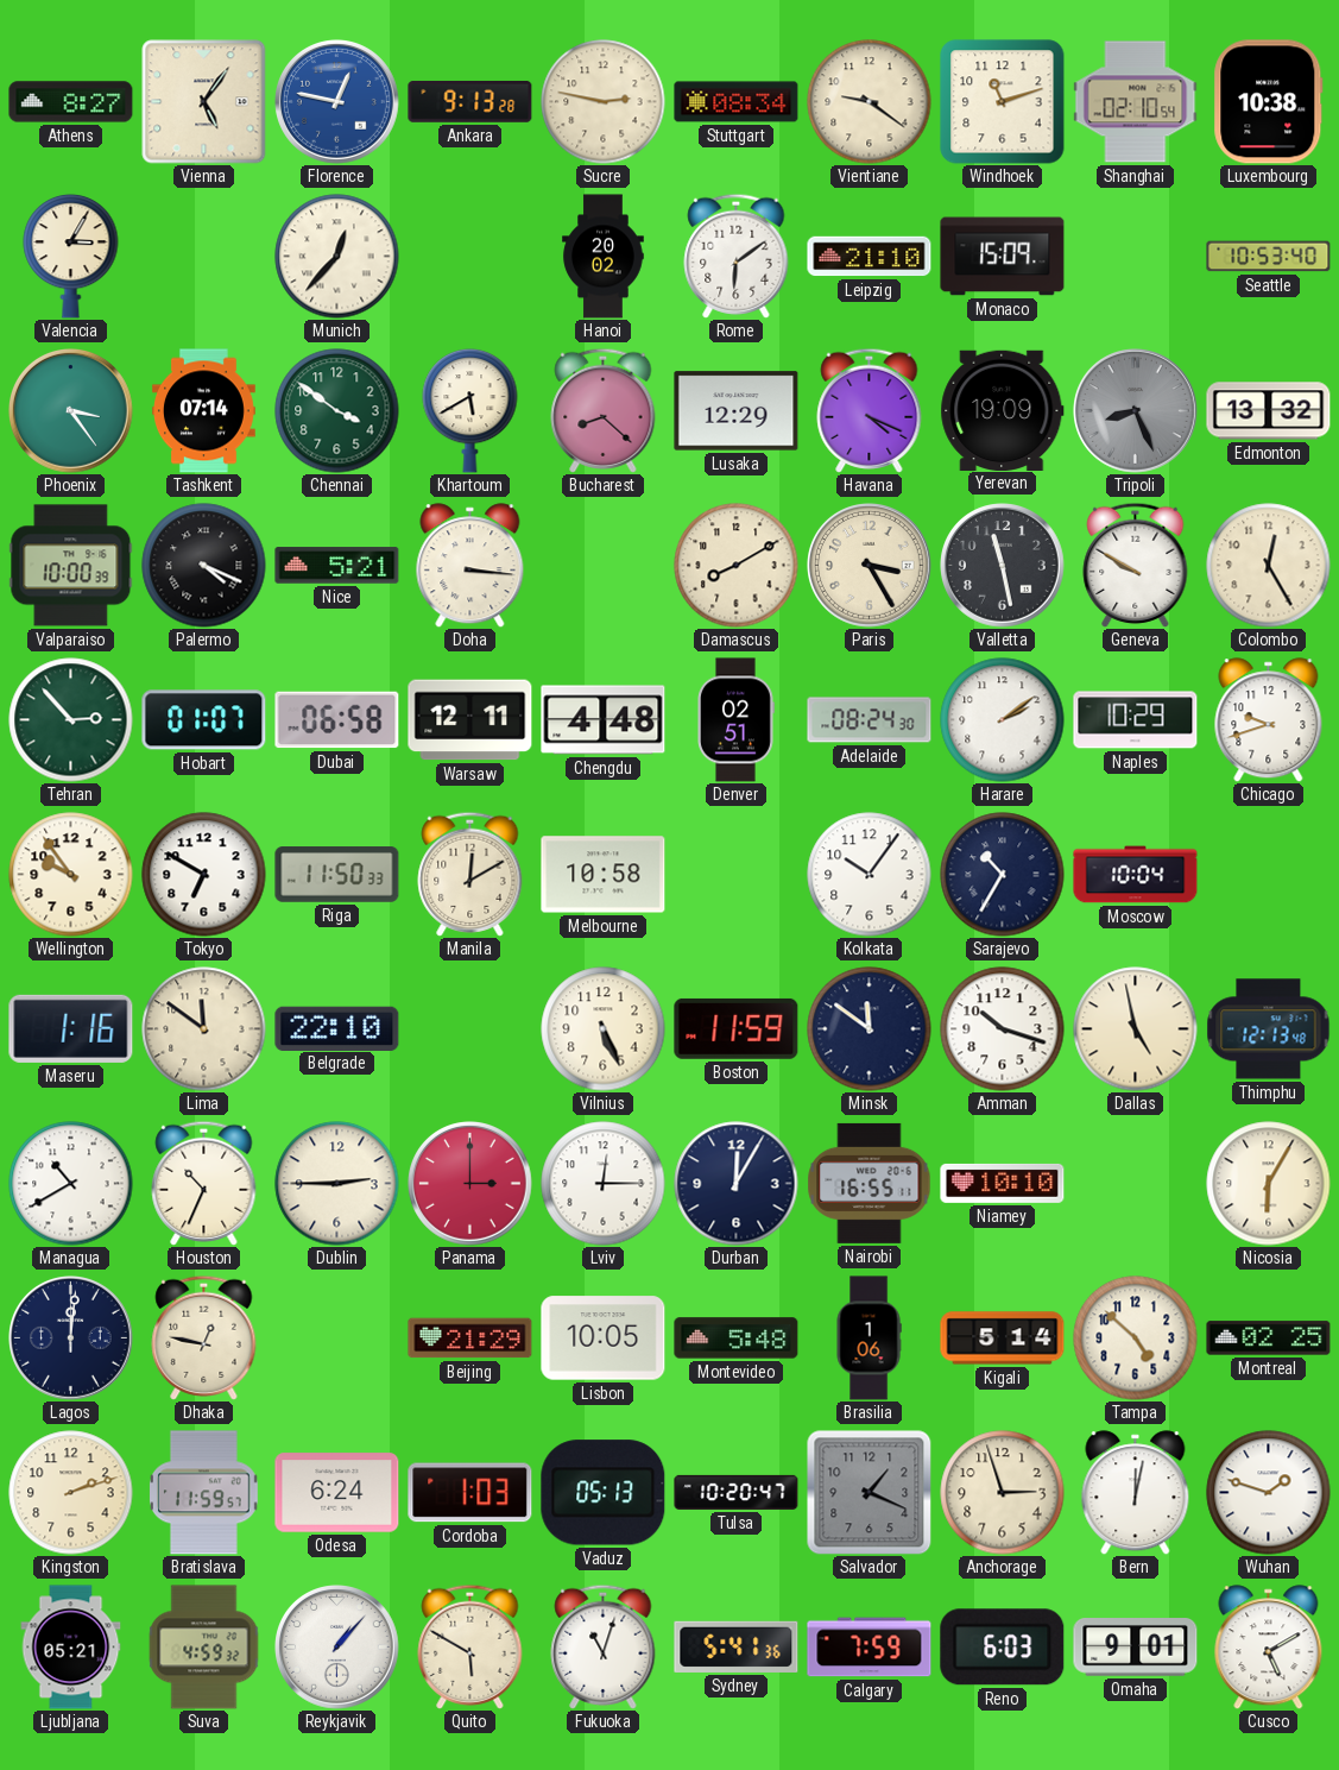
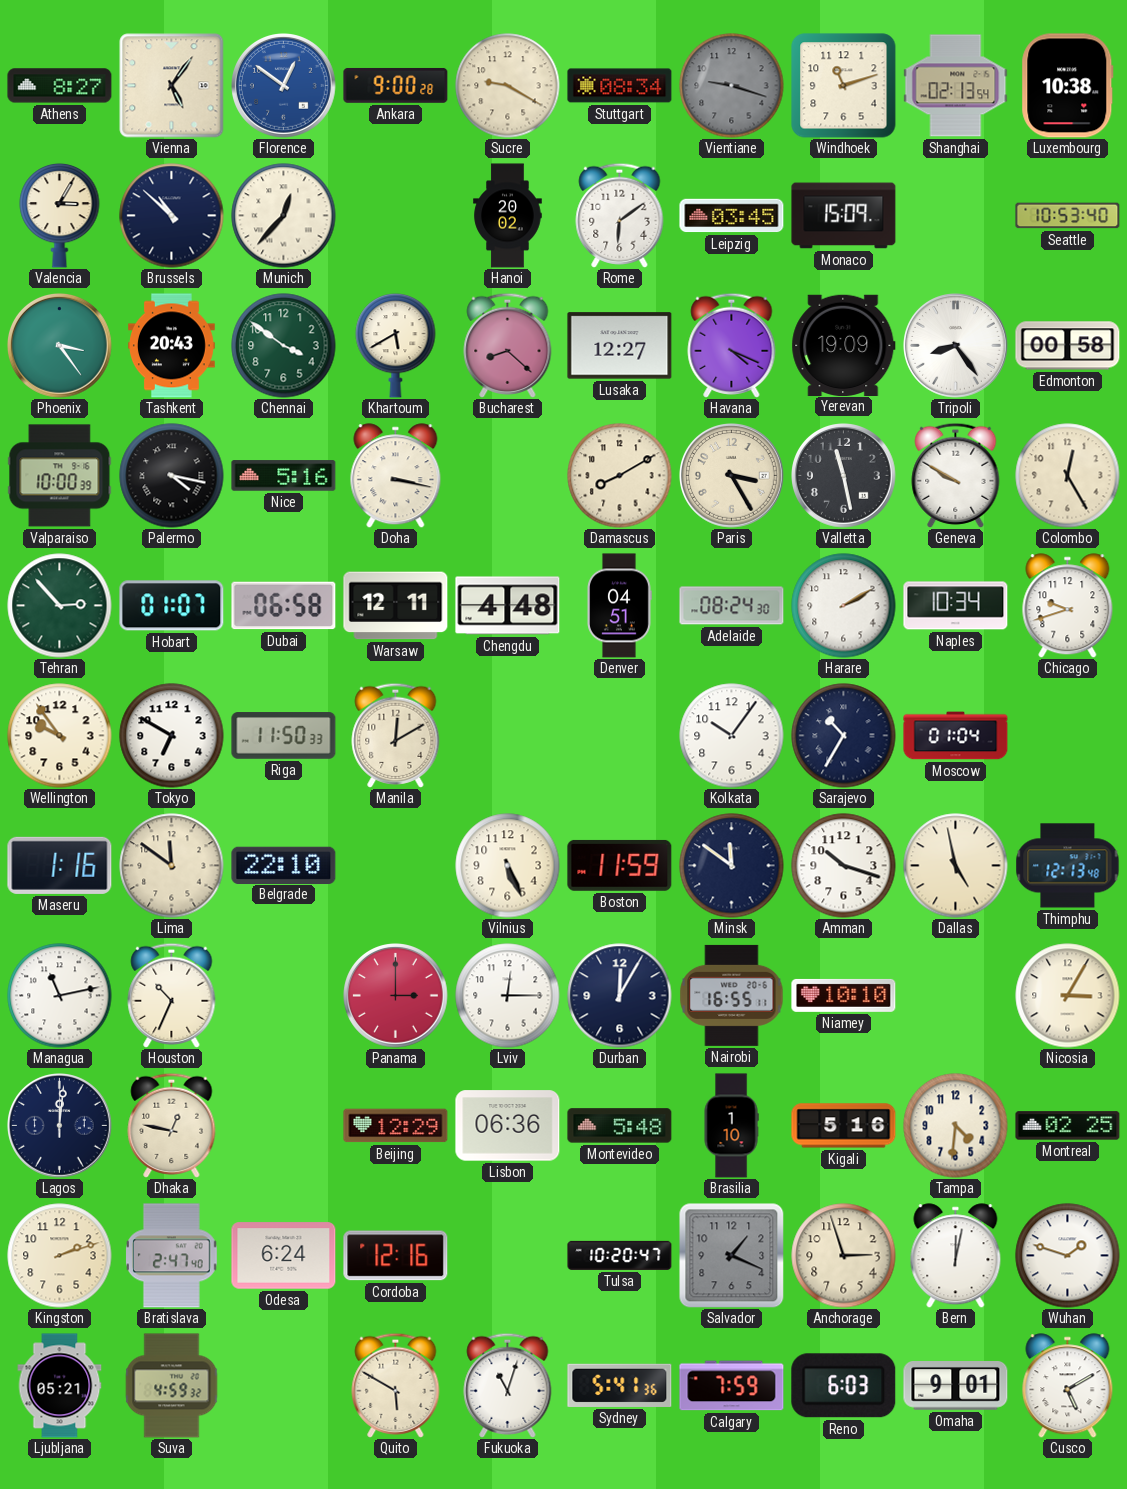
Florence: 12:47 -> 12:51 (284, 86)
Ankara: 9:13 -> 9:00 (396, 85)
Sucre: 2:47 -> 9:20 (508, 86)
Vientiane: 9:21 -> 9:18 (732, 86)
Vientiane dial: cream -> grey (732, 86)
Shanghai: 02:10 -> 02:13 (956, 86)
Brussels: none -> 10:52 (172, 216)
Leipzig: 21:10 -> 03:45 (732, 216)
Tashkent: 07:14 -> 20:43 (172, 346)
Lusaka: 12:29 -> 12:27 (620, 346)
Tripoli: 8:26 -> 8:24 (956, 346)
Tripoli dial: grey -> white (956, 346)
Edmonton: 13:32 -> 00:58 (1068, 346)
Palermo: 4:19 -> 4:17 (172, 476)
Nice: 5:21 -> 5:16 (284, 476)
Doha: 3:16 -> 3:17 (396, 476)
Denver: 02:51 -> 04:51 (619, 606)
Harare: 2:09 -> 2:10 (844, 606)
Naples: 10:29 -> 10:34 (956, 606)
Melbourne: 10:58 -> none (604, 875)
Moscow: 10:04 -> 01:04 (956, 736)
Managua: 10:40 -> 11:13 (60, 996)
Dublin: 2:45 -> none (337, 1184)
Nicosia: 6:05 -> 3:05 (1068, 996)
Beijing: 21:29 -> 12:29 (396, 1126)
Lisbon: 10:05 -> 06:36 (508, 1126)
Brasilia: 1:06 -> 1:10 (731, 1126)
Kigali: 5:14 -> 5:16 (844, 1126)
Tampa: 4:52 -> 4:31 (956, 1126)
Bratislava: 11:59 -> 2:47 (172, 1256)
Cordoba: 1:03 -> 12:16 (396, 1256)
Vaduz: 05:13 -> none (604, 1493)
Reykjavik: 1:07 -> none (337, 1648)
